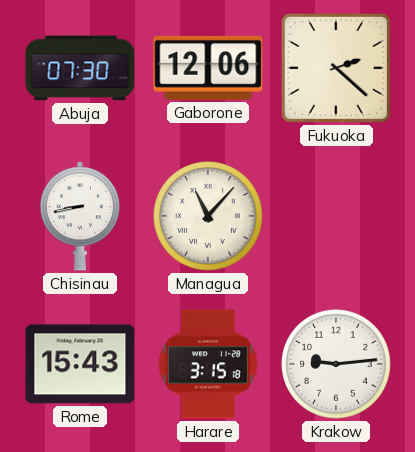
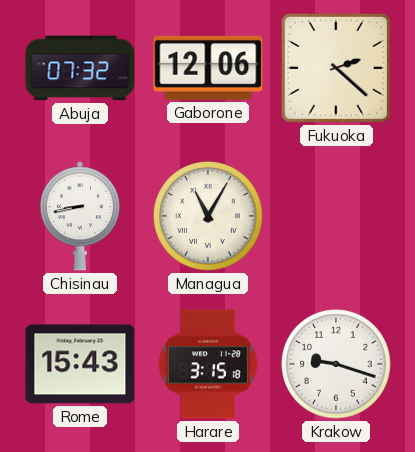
Abuja: 07:30 -> 07:32 (80, 68)
Managua: 11:07 -> 11:05 (208, 216)
Krakow: 9:14 -> 9:18 (336, 364)
